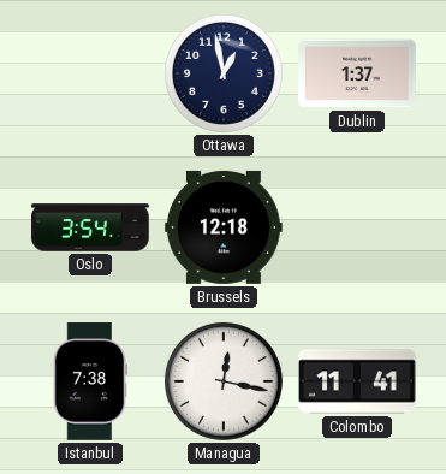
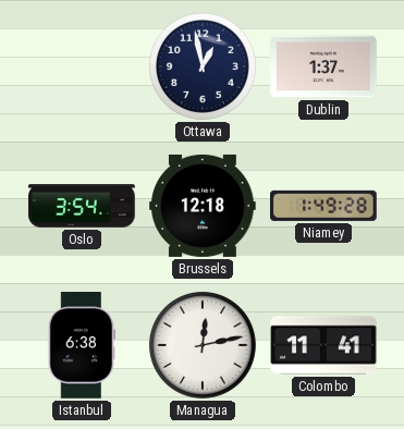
Niamey: none -> 1:49 (325, 206)
Istanbul: 7:38 -> 6:38 (82, 345)
Managua: 12:17 -> 12:13 (203, 345)
